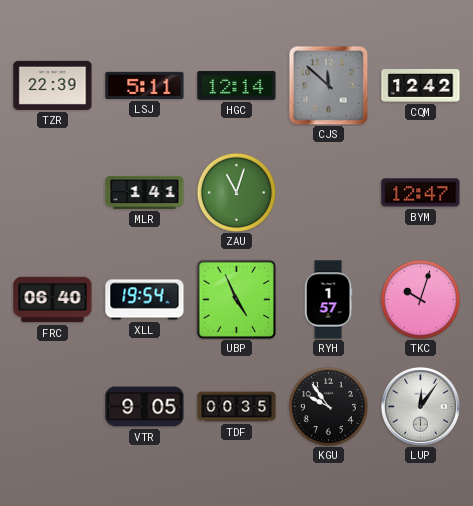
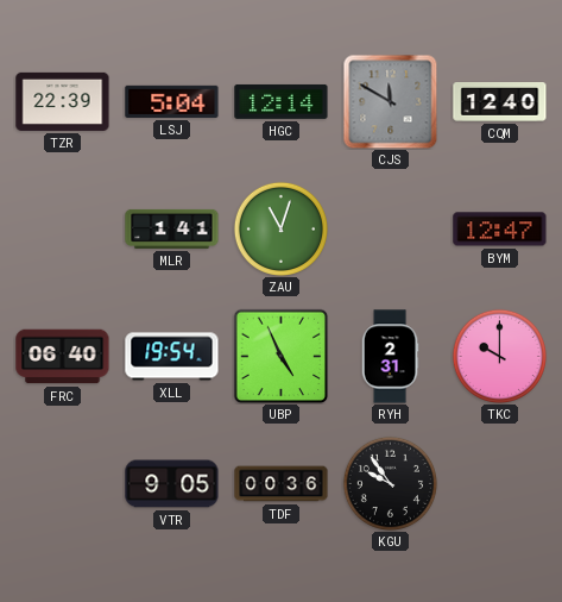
LSJ: 5:11 -> 5:04 (172, 101)
CJS: 11:52 -> 11:50 (390, 101)
CQM: 12:42 -> 12:40 (500, 102)
RYH: 1:57 -> 2:31 (390, 357)
TKC: 10:03 -> 10:00 (499, 356)
TDF: 00:35 -> 00:36 (282, 484)
LUP: 12:06 -> none (420, 406)
